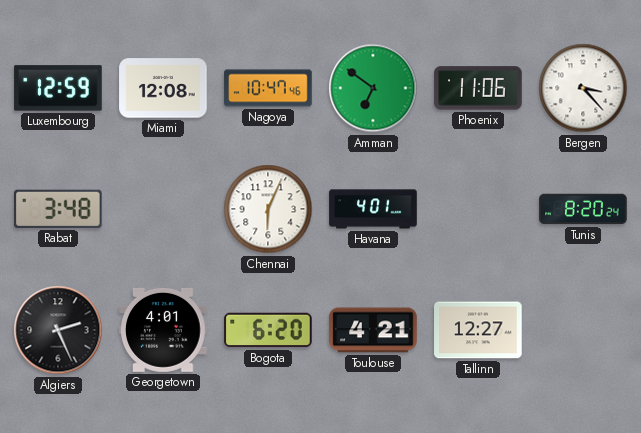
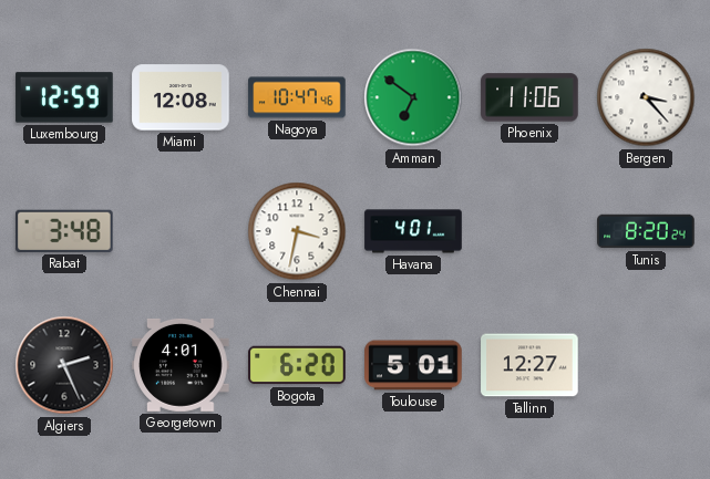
Chennai: 6:04 -> 3:32 (297, 231)
Toulouse: 4:21 -> 5:01 (413, 365)
